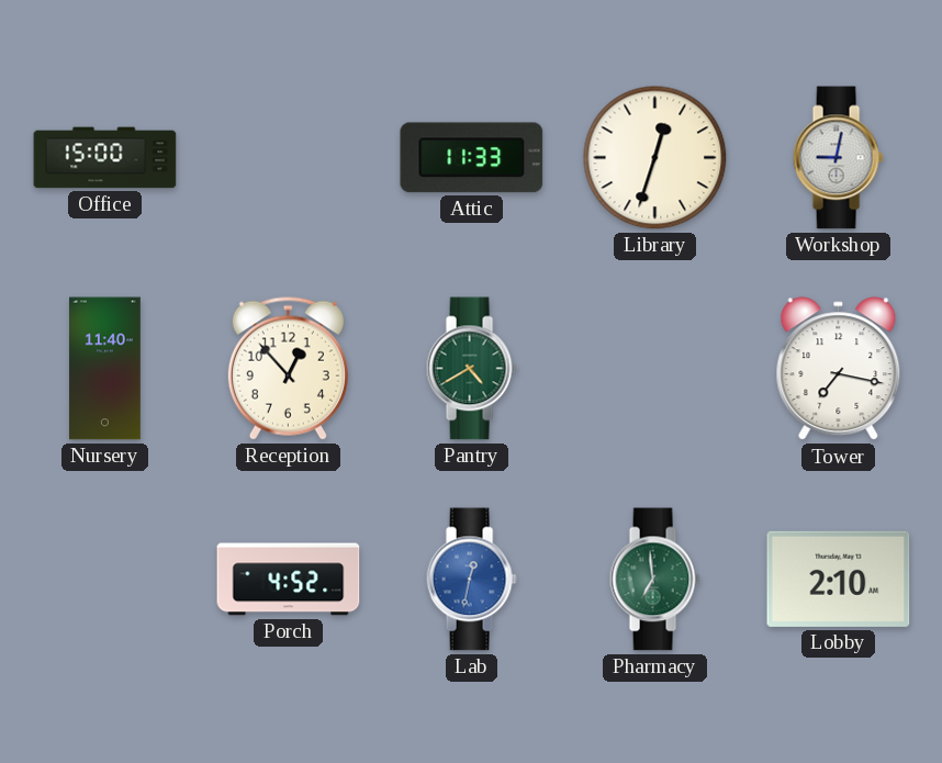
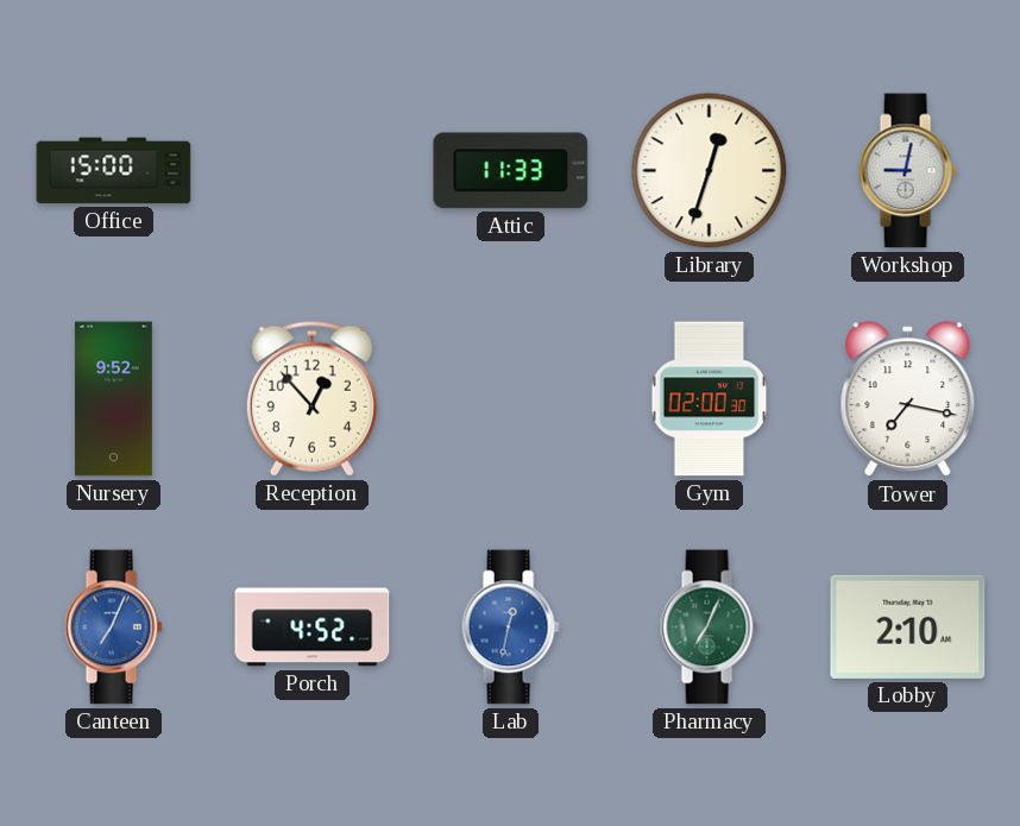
Nursery: 11:40 -> 9:52 (114, 399)
Pantry: 4:40 -> none (471, 369)
Gym: none -> 02:00 (710, 399)
Canteen: none -> 7:04 (113, 628)
Pharmacy: 6:59 -> 7:04 (709, 628)
